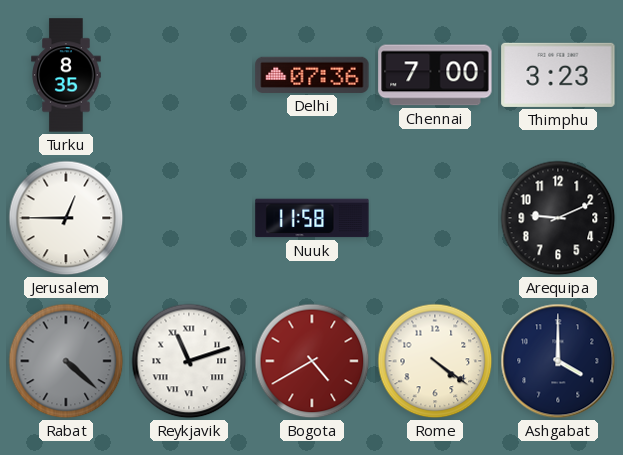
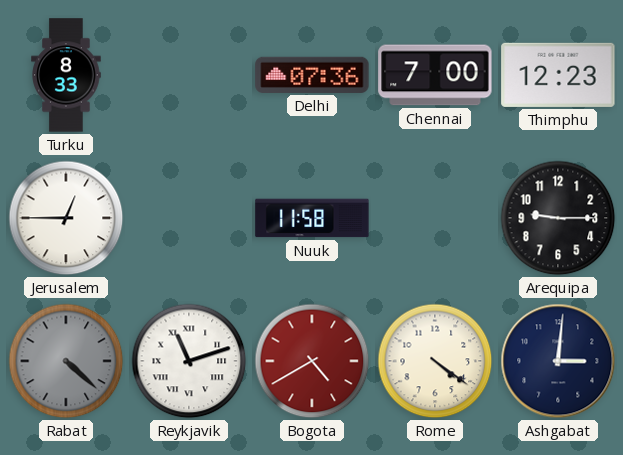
Turku: 8:35 -> 8:33 (66, 75)
Thimphu: 3:23 -> 12:23 (558, 75)
Arequipa: 9:11 -> 9:15 (558, 218)
Ashgabat: 4:00 -> 3:01 (558, 361)
